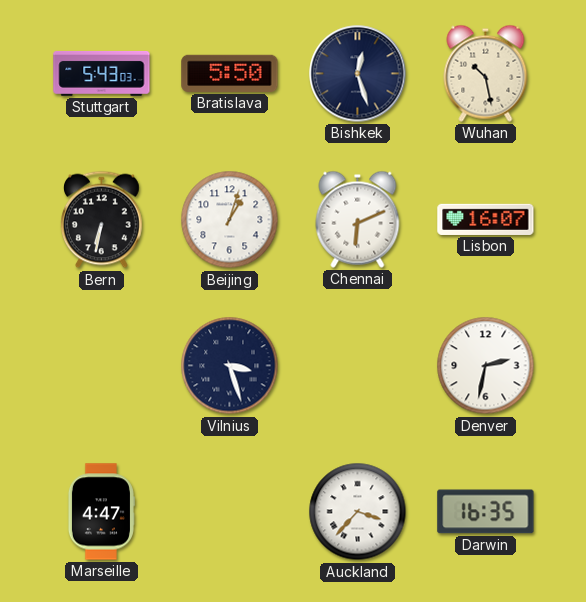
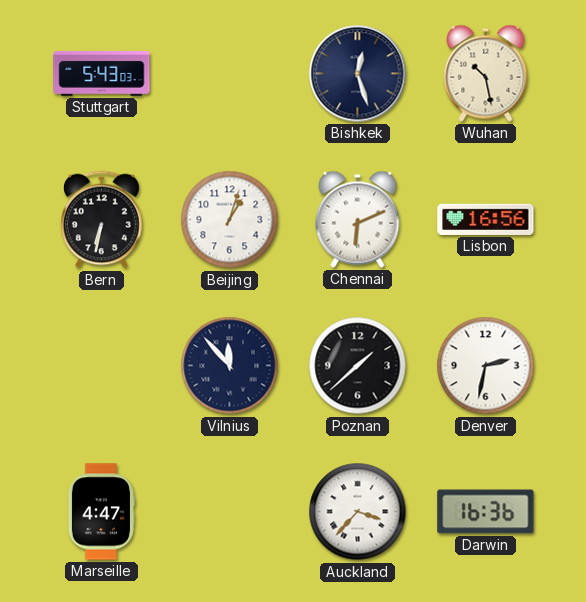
Bratislava: 5:50 -> none (230, 73)
Lisbon: 16:07 -> 16:56 (486, 219)
Vilnius: 3:27 -> 11:53 (230, 366)
Poznan: none -> 1:38 (358, 366)
Darwin: 16:35 -> 16:36 (486, 512)
